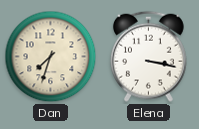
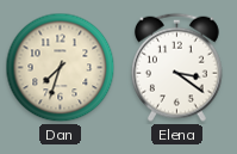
Elena: 3:17 -> 3:21 (176, 67)
